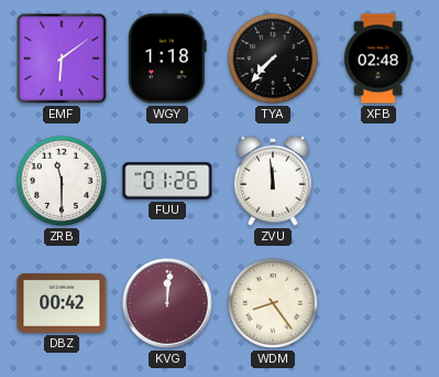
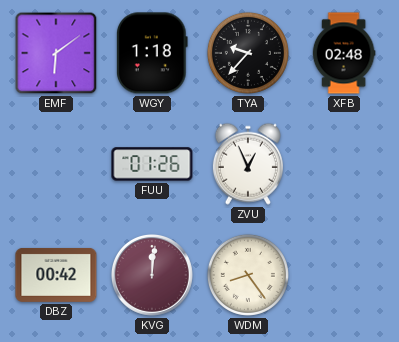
TYA: 7:37 -> 9:37 (248, 53)
ZRB: 11:30 -> none (62, 181)
ZVU: 11:59 -> 12:56 (248, 164)
